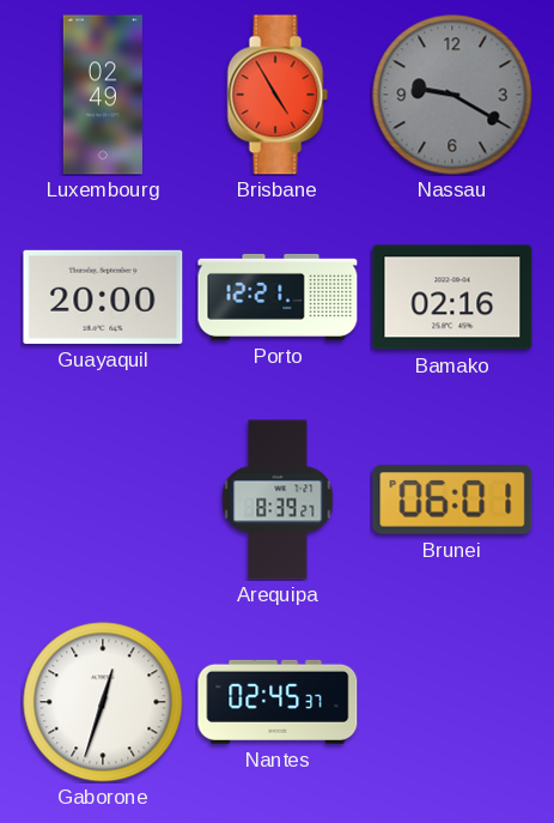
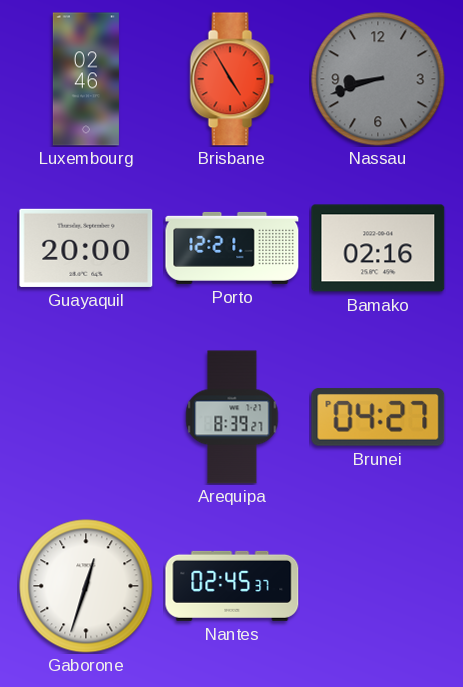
Luxembourg: 02:49 -> 02:46 (86, 79)
Nassau: 9:20 -> 8:42 (378, 79)
Brunei: 06:01 -> 04:27 (378, 417)
